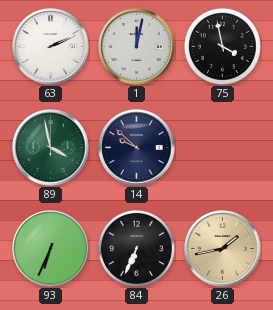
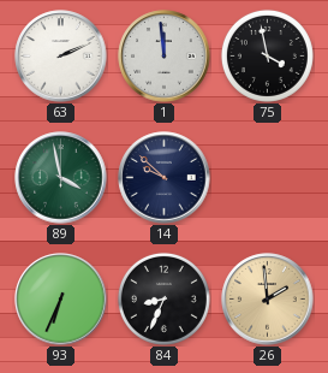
1: 12:02 -> 11:59 (165, 57)
84: 6:34 -> 8:34 (163, 298)
26: 1:43 -> 1:59 (268, 300)
